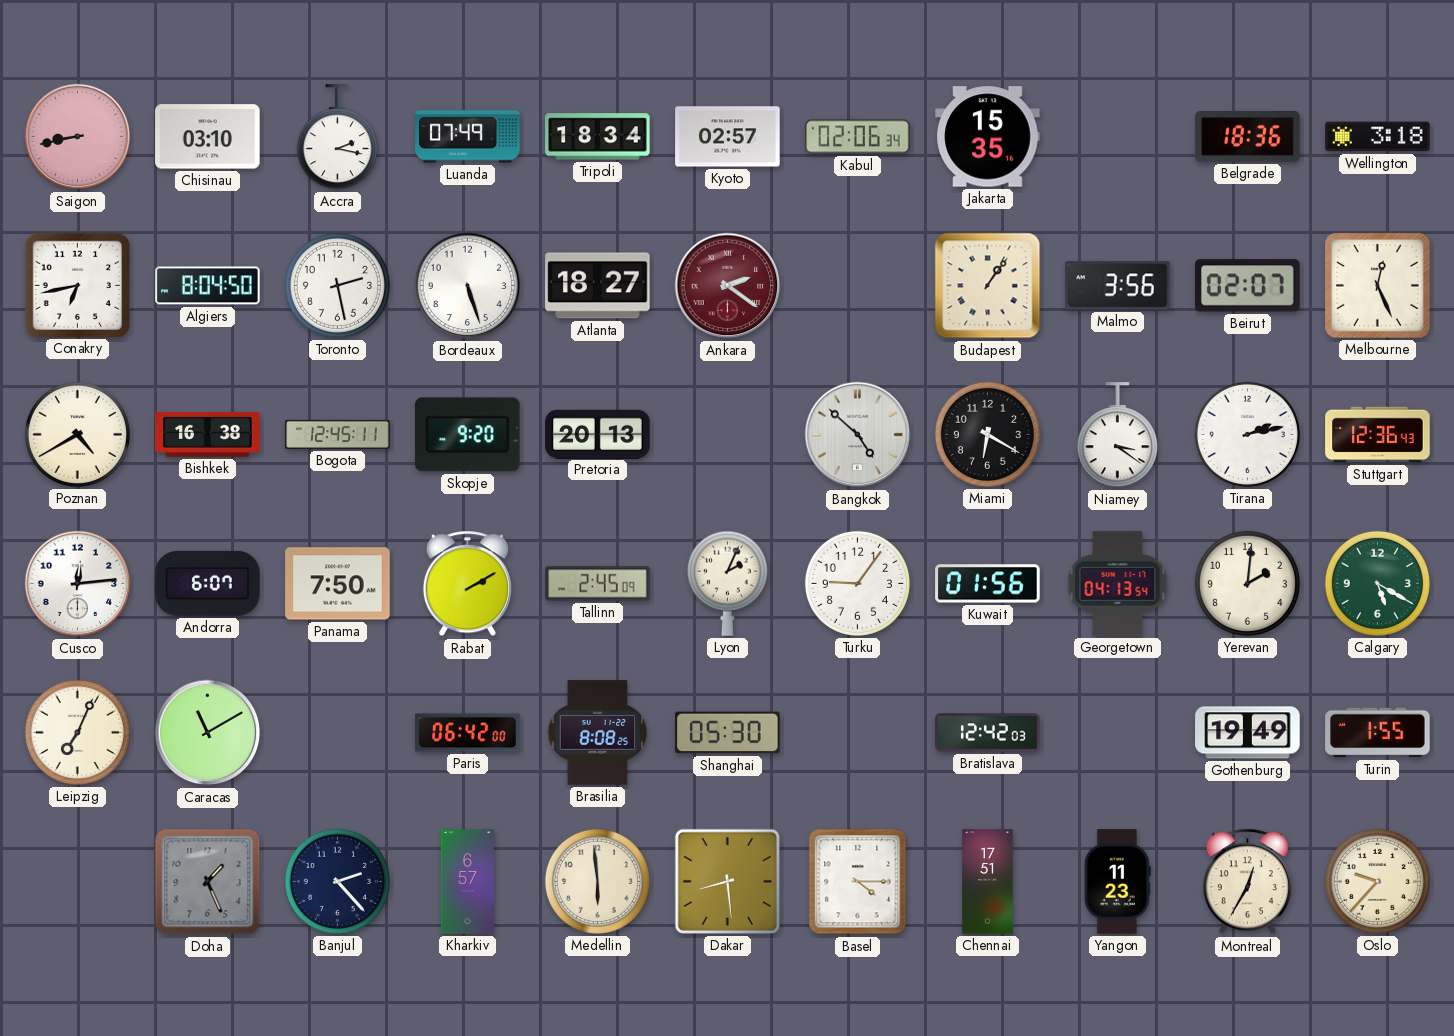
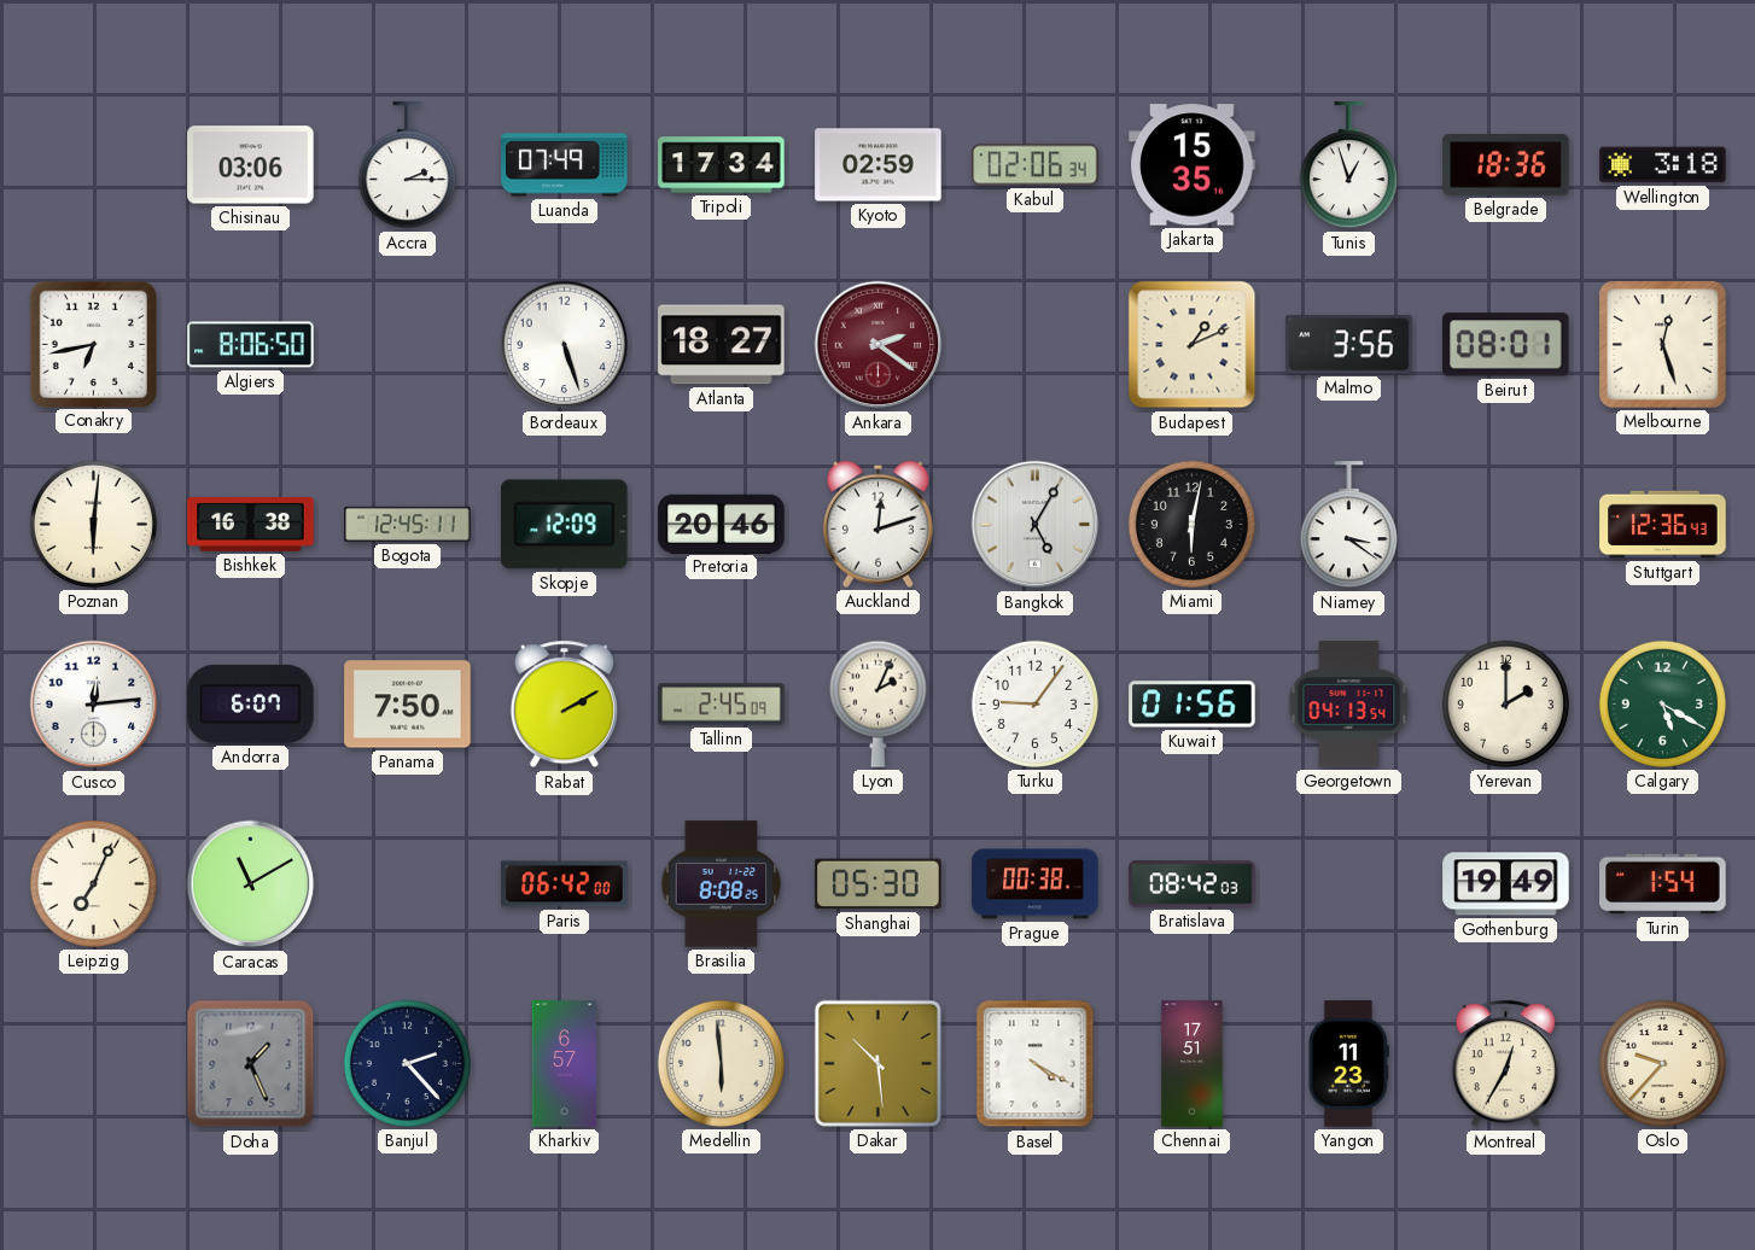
Saigon: 8:43 -> none (78, 137)
Chisinau: 03:10 -> 03:06 (251, 165)
Accra: 2:17 -> 2:15 (407, 165)
Tripoli: 18:34 -> 17:34 (722, 165)
Kyoto: 02:57 -> 02:59 (879, 165)
Tunis: none -> 12:57 (1348, 165)
Algiers: 8:04 -> 8:06 (251, 345)
Toronto: 2:28 -> none (337, 285)
Budapest: 1:06 -> 1:11 (1193, 345)
Beirut: 02:07 -> 08:01 (1506, 345)
Melbourne: 12:26 -> 12:27 (1662, 344)
Poznan: 4:40 -> 6:01 (93, 524)
Skopje: 9:20 -> 12:09 (565, 525)
Pretoria: 20:13 -> 20:46 (722, 524)
Auckland: none -> 12:12 (877, 524)
Bangkok: 4:52 -> 5:05 (1036, 525)
Miami: 6:20 -> 6:02 (1191, 524)
Tirana: 2:13 -> none (1247, 434)
Yerevan: 2:01 -> 2:00 (1505, 703)
Prague: none -> 00:38 (1036, 884)
Bratislava: 12:42 -> 08:42 (1193, 884)
Turin: 1:55 -> 1:54 (1663, 884)
Dakar: 8:29 -> 10:29 (877, 1063)
Basel: 4:15 -> 4:20 (1036, 1064)
